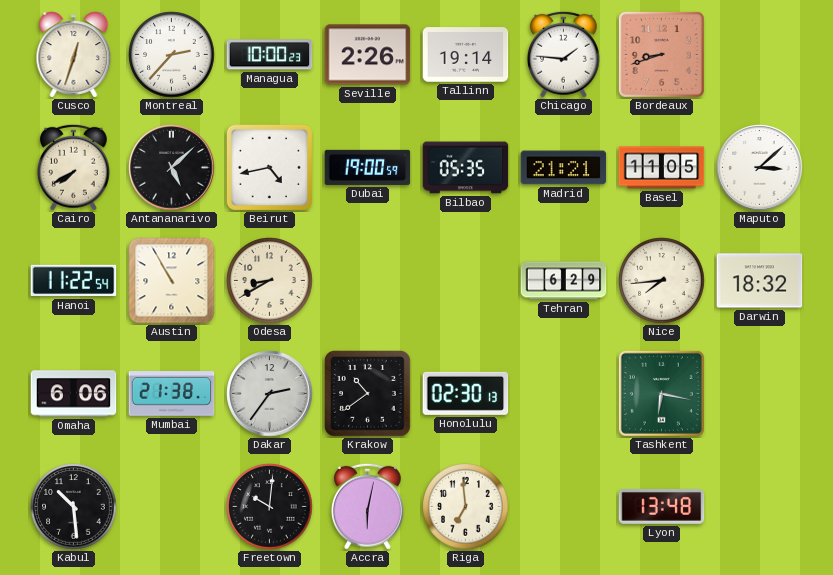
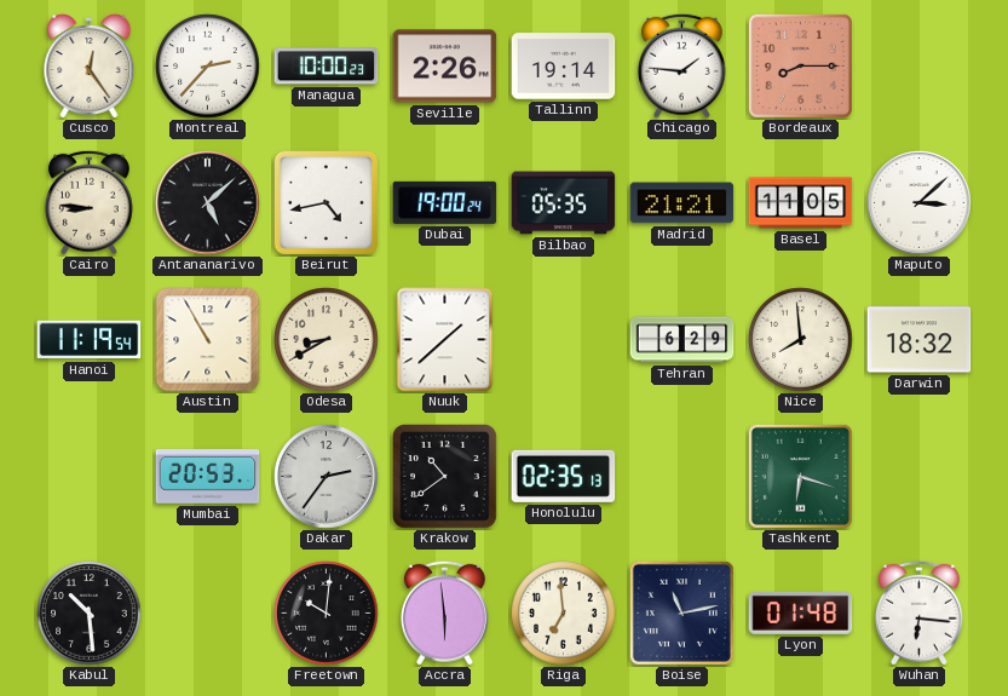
Cusco: 12:33 -> 12:24 (90, 67)
Bordeaux: 8:42 -> 8:15 (800, 65)
Cairo: 7:40 -> 8:46 (88, 202)
Dubai: 19:00:59 -> 19:00:24 (445, 202)
Hanoi: 11:22 -> 11:19 (90, 340)
Nuuk: none -> 1:38 (445, 340)
Nice: 7:44 -> 7:59 (801, 340)
Omaha: 6:06 -> none (74, 394)
Mumbai: 21:38 -> 20:53 (208, 477)
Honolulu: 02:30 -> 02:35 (564, 476)
Tashkent: 6:17 -> 6:18 (800, 476)
Accra: 6:02 -> 5:59 (444, 612)
Boise: none -> 11:13 (681, 612)
Lyon: 13:48 -> 01:48 (801, 612)
Wuhan: none -> 6:16 (918, 612)
